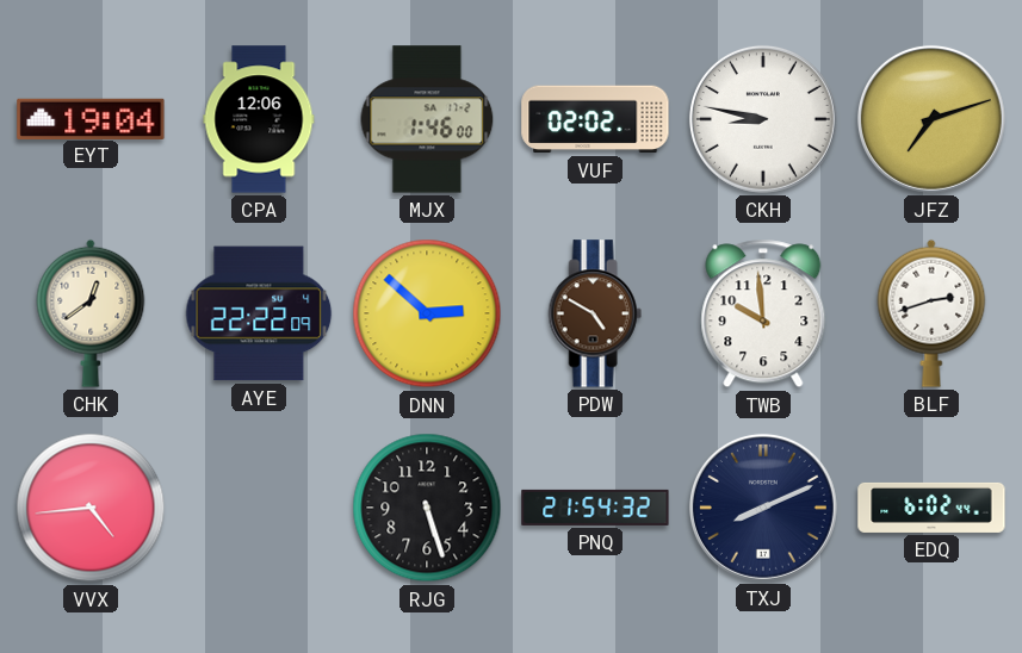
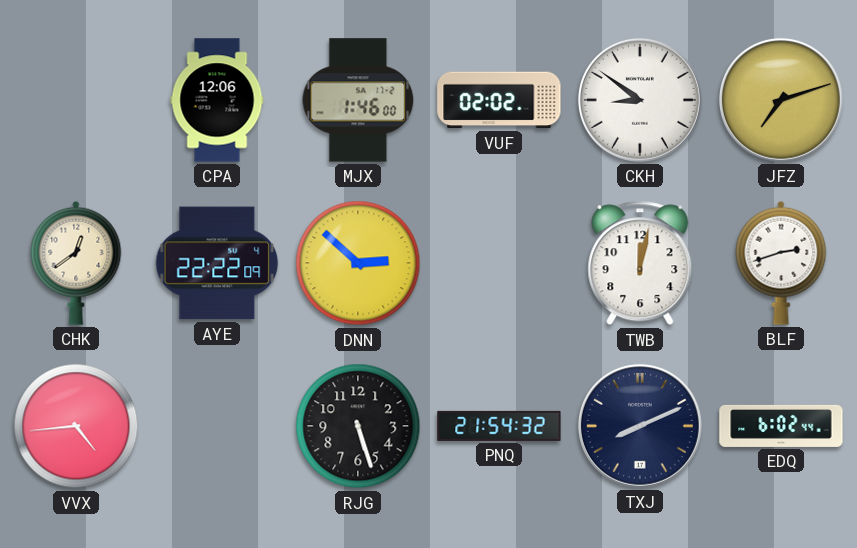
EYT: 19:04 -> none (91, 118)
CKH: 8:47 -> 8:51 (640, 100)
PDW: 4:50 -> none (595, 313)
TWB: 9:59 -> 12:02 (640, 263)
